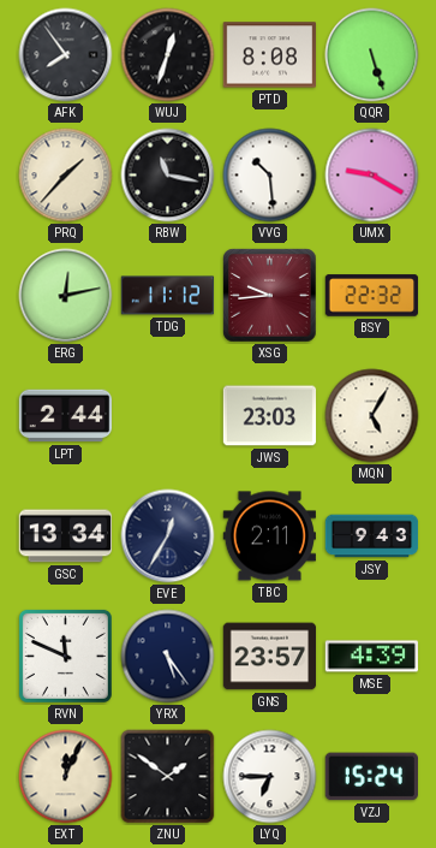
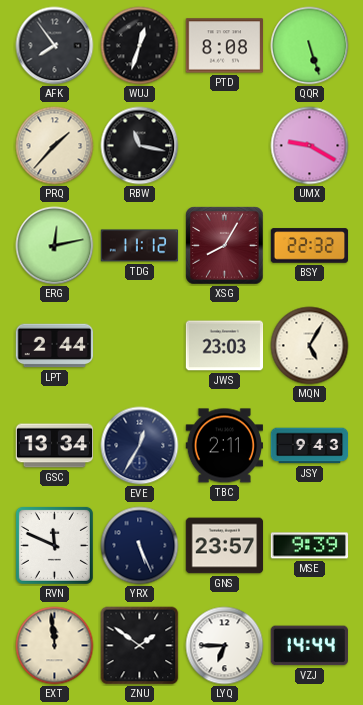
VVG: 10:29 -> none (270, 176)
XSG: 9:44 -> 8:05 (225, 246)
YRX: 5:24 -> 5:26 (140, 546)
MSE: 4:39 -> 9:39 (310, 546)
EXT: 12:04 -> 11:59 (55, 646)
VZJ: 15:24 -> 14:44 (309, 646)
